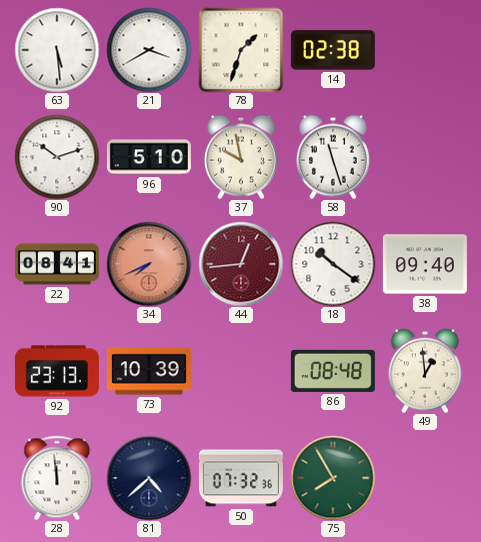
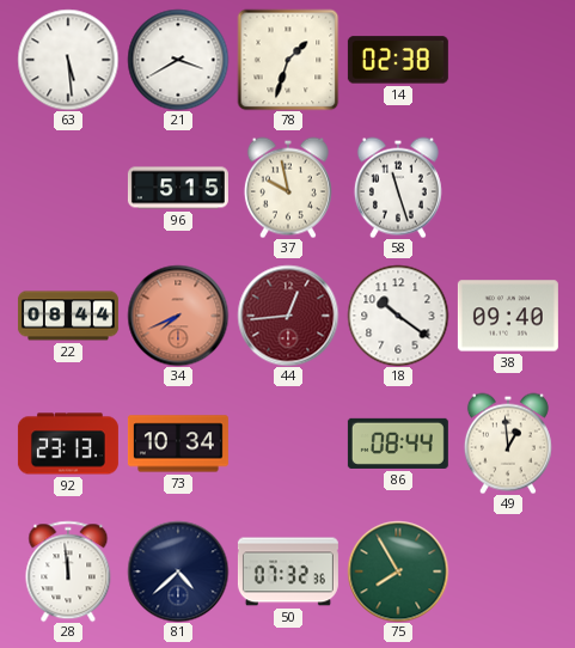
90: 10:12 -> none (57, 157)
96: 5:10 -> 5:15 (178, 188)
22: 08:41 -> 08:44 (68, 316)
73: 10:39 -> 10:34 (178, 444)
86: 08:48 -> 08:44 (398, 444)
